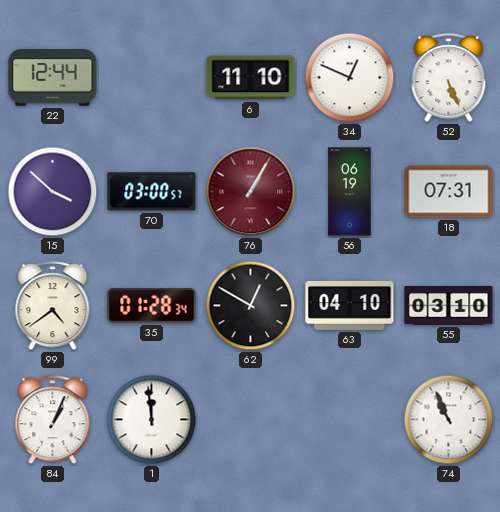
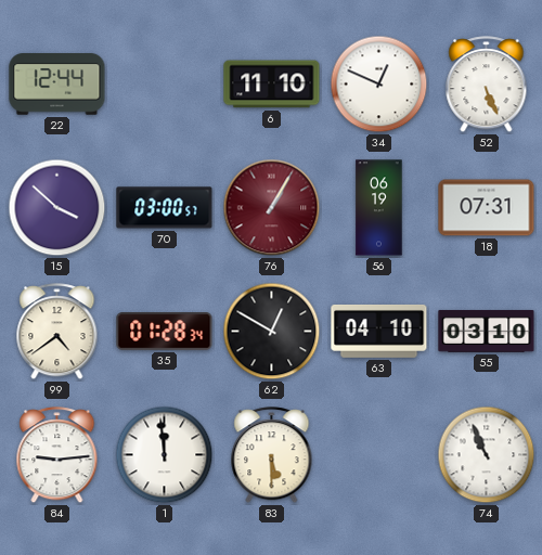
84: 1:04 -> 9:14 (57, 455)
83: none -> 5:30 (272, 455)
